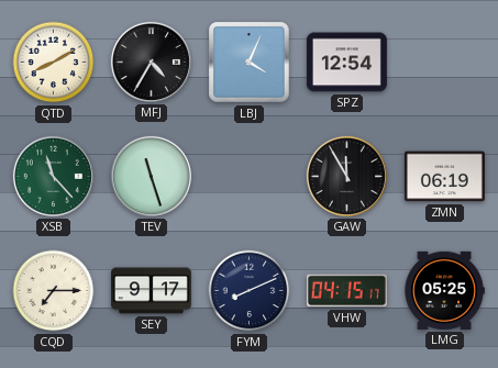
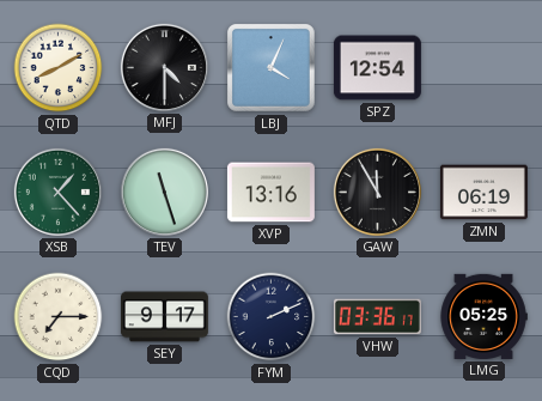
MFJ: 4:35 -> 4:30 (164, 67)
XSB: 11:23 -> 1:23 (57, 192)
XVP: none -> 13:16 (270, 193)
FYM: 8:11 -> 2:11 (272, 317)
VHW: 04:15 -> 03:36 (377, 317)
